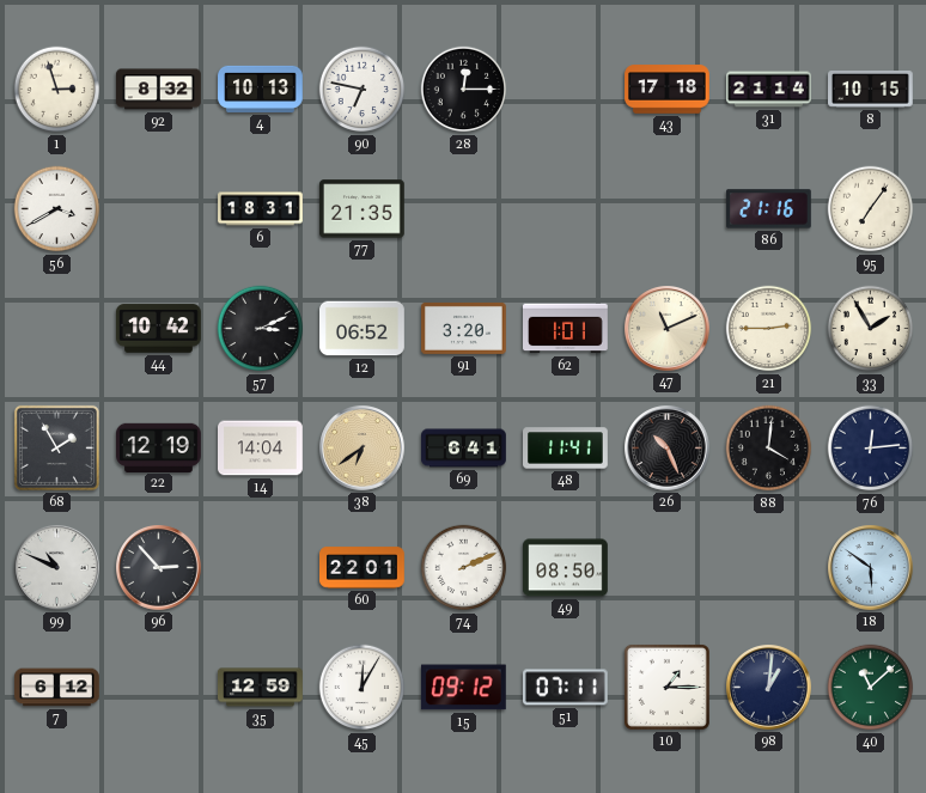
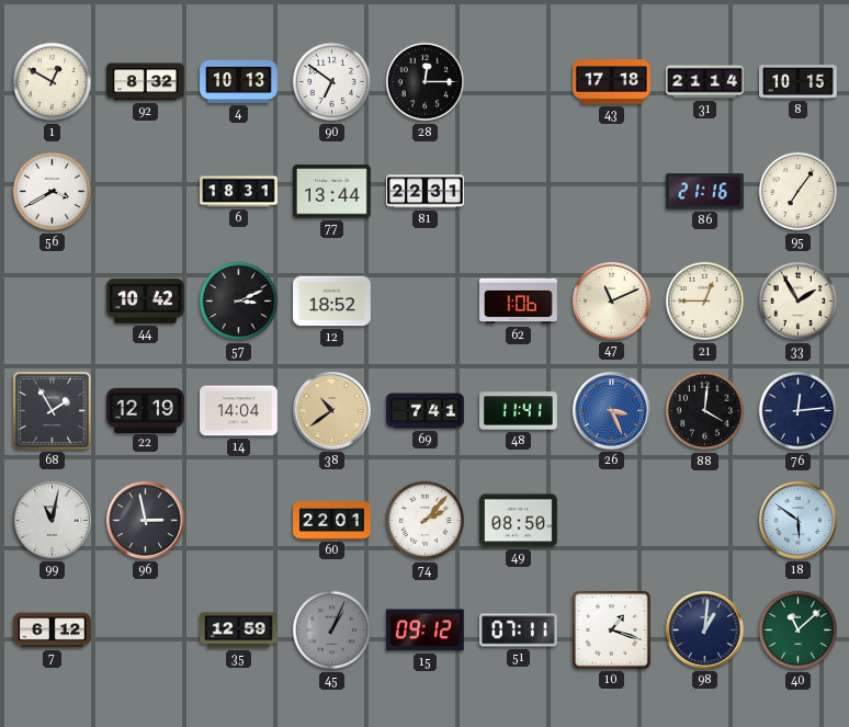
1: 2:57 -> 12:50 (53, 82)
90: 6:47 -> 6:51 (332, 82)
77: 21:35 -> 13:44 (332, 192)
81: none -> 22:31 (426, 192)
12: 06:52 -> 18:52 (332, 302)
91: 3:20 -> none (464, 328)
62: 1:01 -> 1:06 (519, 302)
21: 2:45 -> 12:45 (705, 302)
38: 6:39 -> 10:39 (332, 411)
69: 6:41 -> 7:41 (426, 411)
26: 10:26 -> 3:26 (612, 411)
26 dial: black -> blue (612, 411)
99: 10:49 -> 11:02 (53, 521)
96: 2:53 -> 2:58 (146, 521)
74: 2:11 -> 2:07 (426, 521)
45: 12:05 -> 1:04 (332, 631)
45 dial: white -> grey (332, 631)
10: 1:15 -> 1:18 (611, 629)
